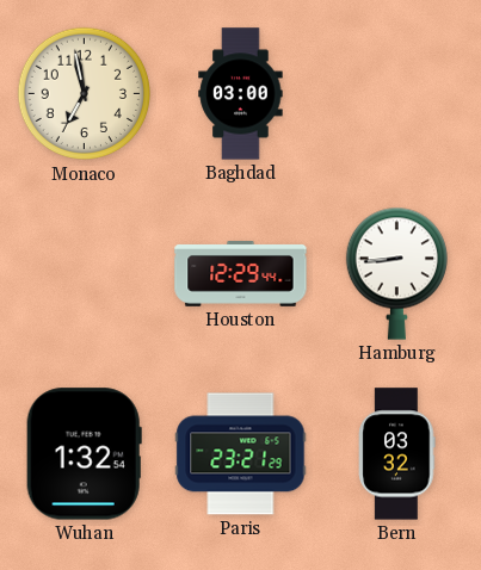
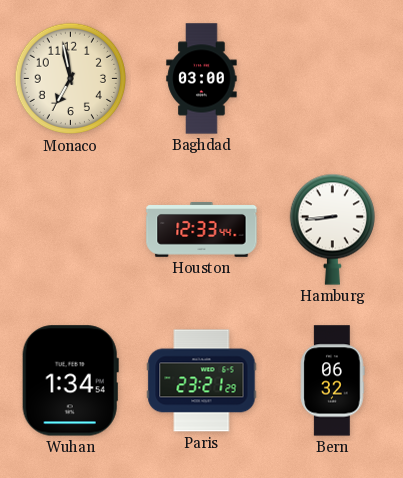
Houston: 12:29 -> 12:33 (202, 230)
Wuhan: 1:32 -> 1:34 (70, 381)
Bern: 03:32 -> 06:32 (333, 381)
